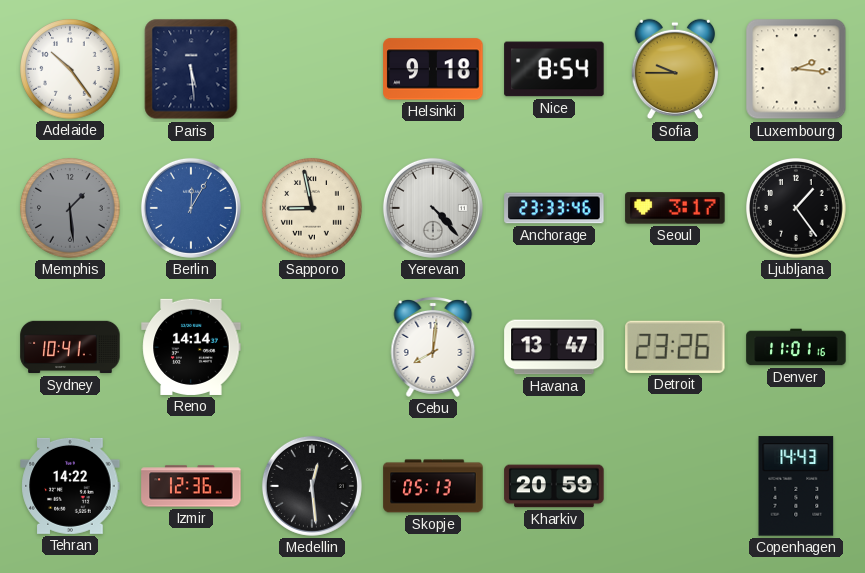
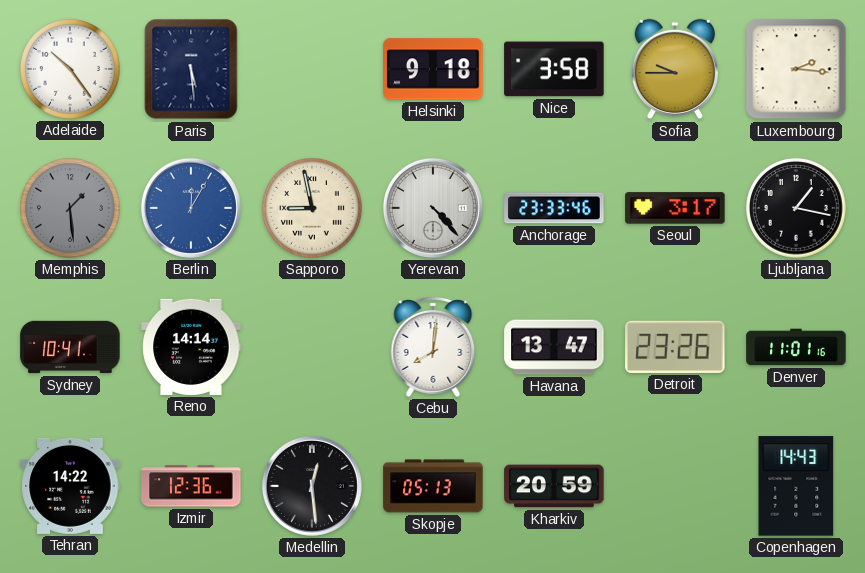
Nice: 8:54 -> 3:58 (554, 69)
Ljubljana: 1:24 -> 1:17 (796, 208)
